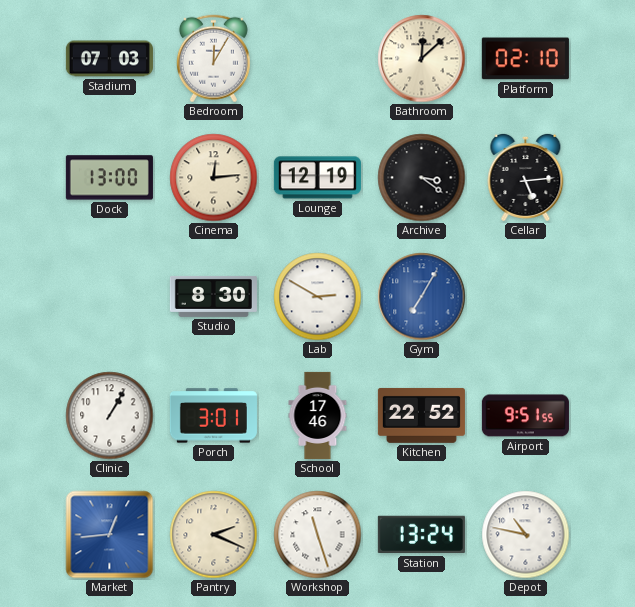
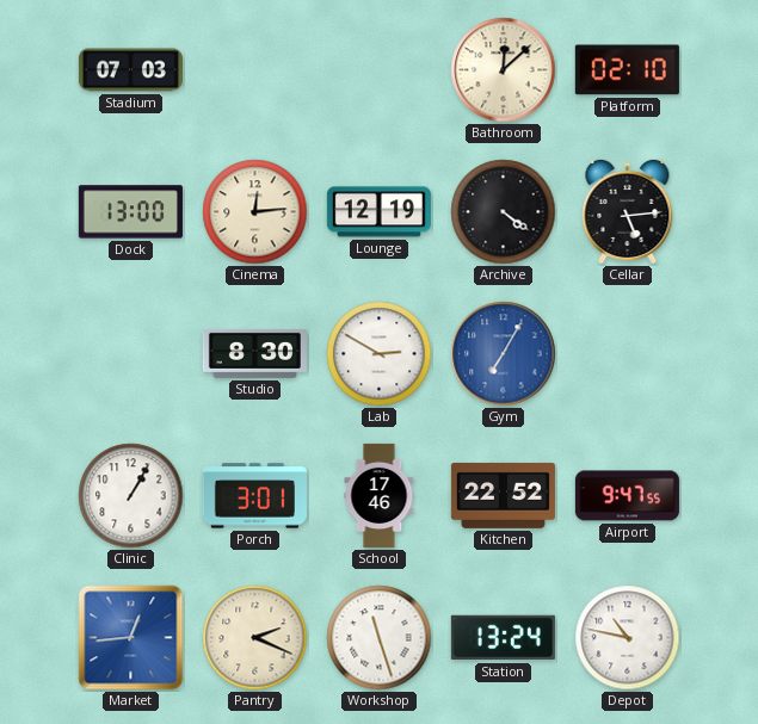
Bedroom: 12:05 -> none (213, 59)
Archive: 3:21 -> 4:21 (504, 212)
Airport: 9:51 -> 9:47 (627, 496)
